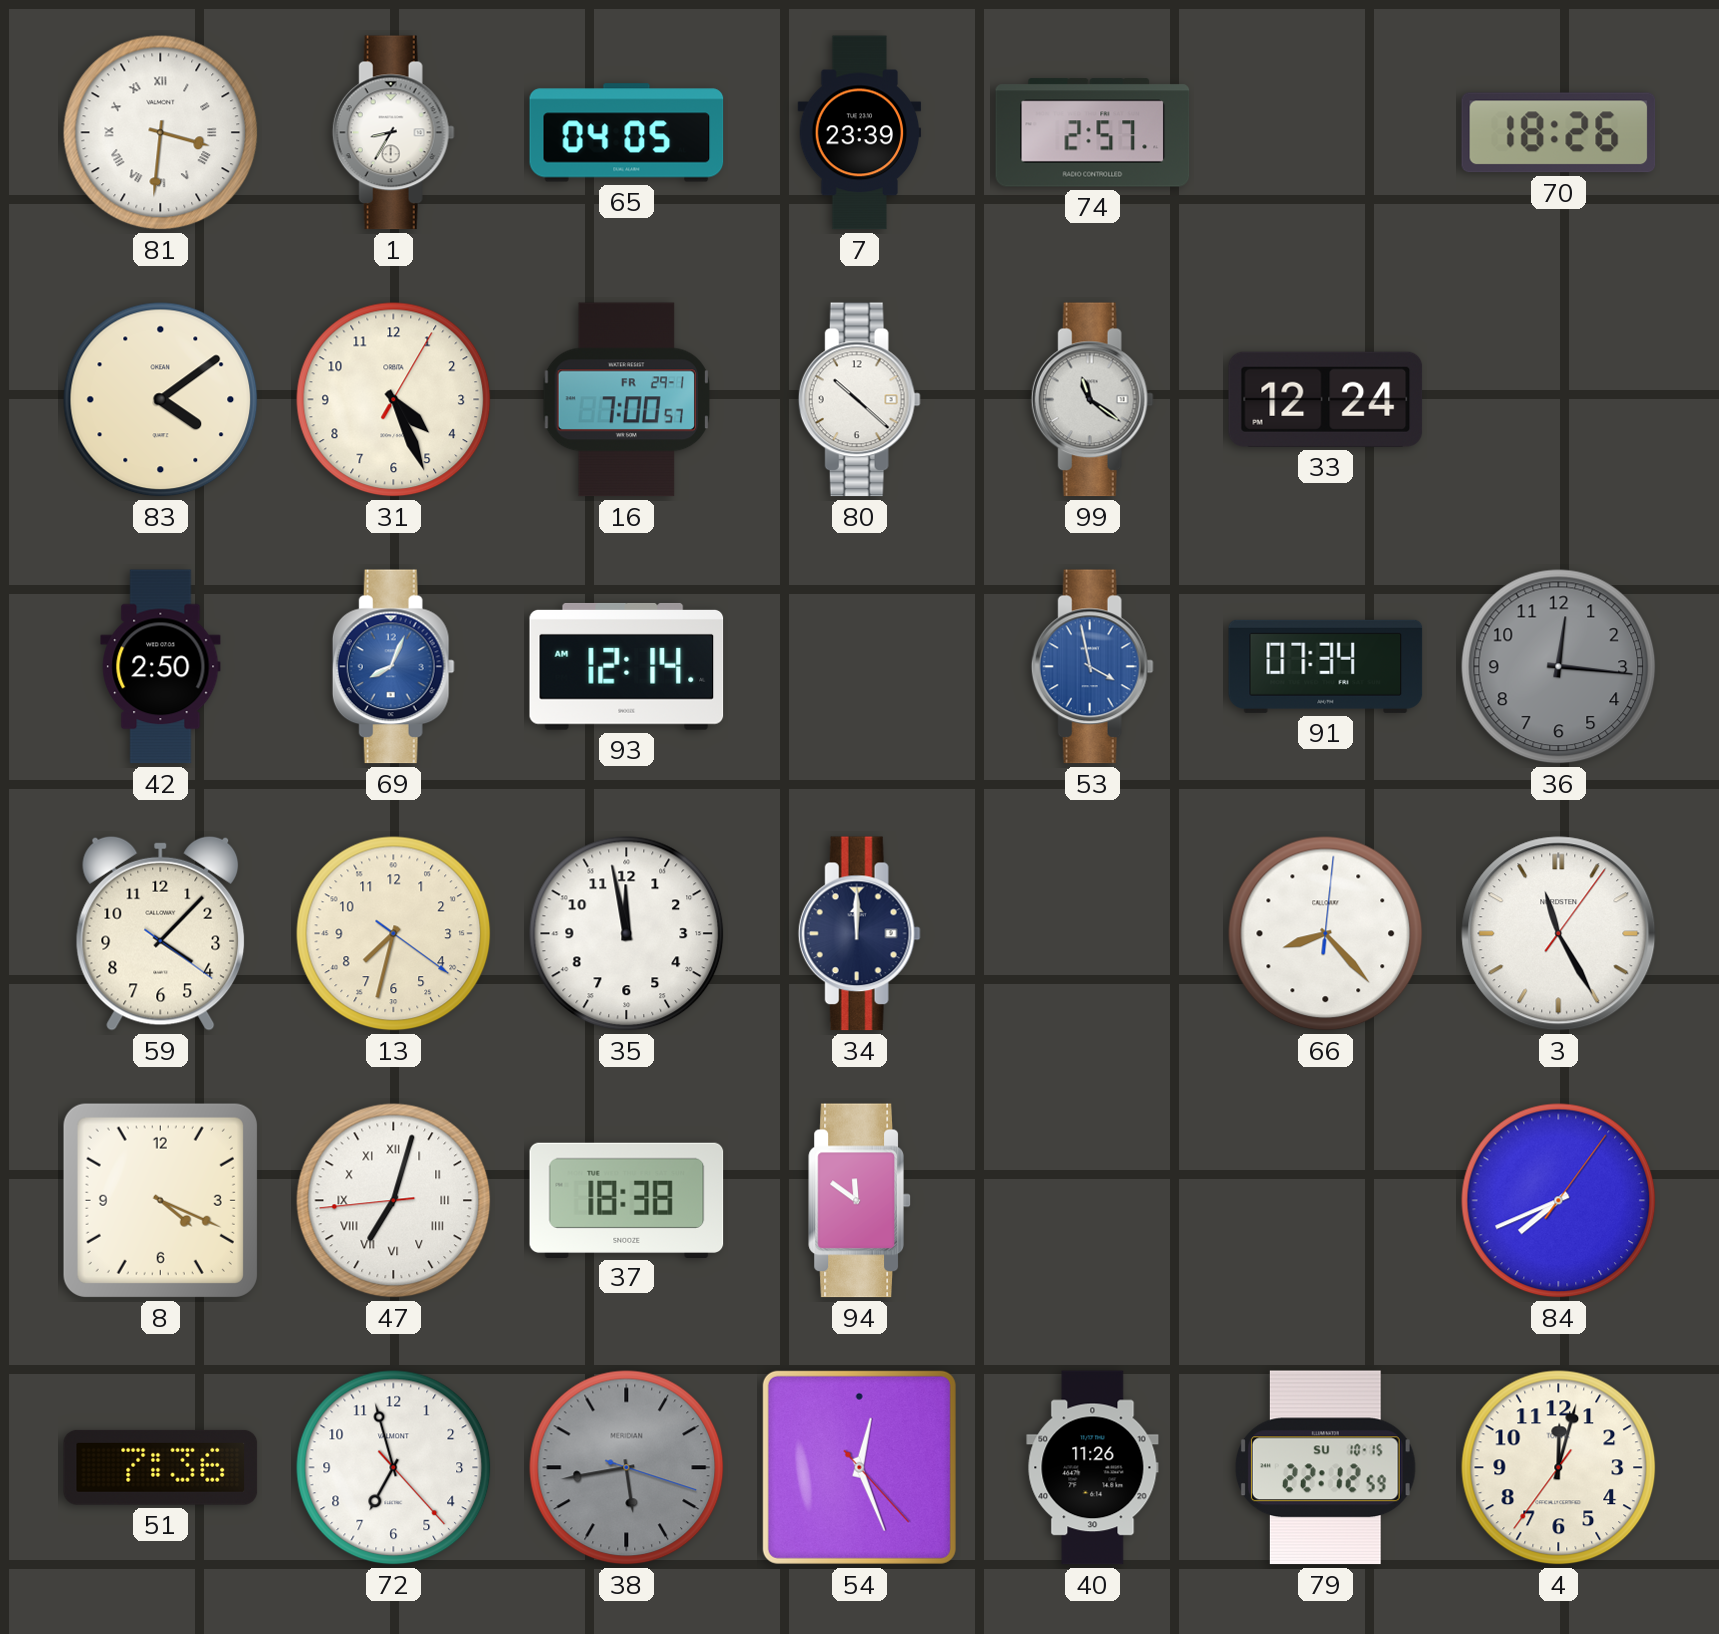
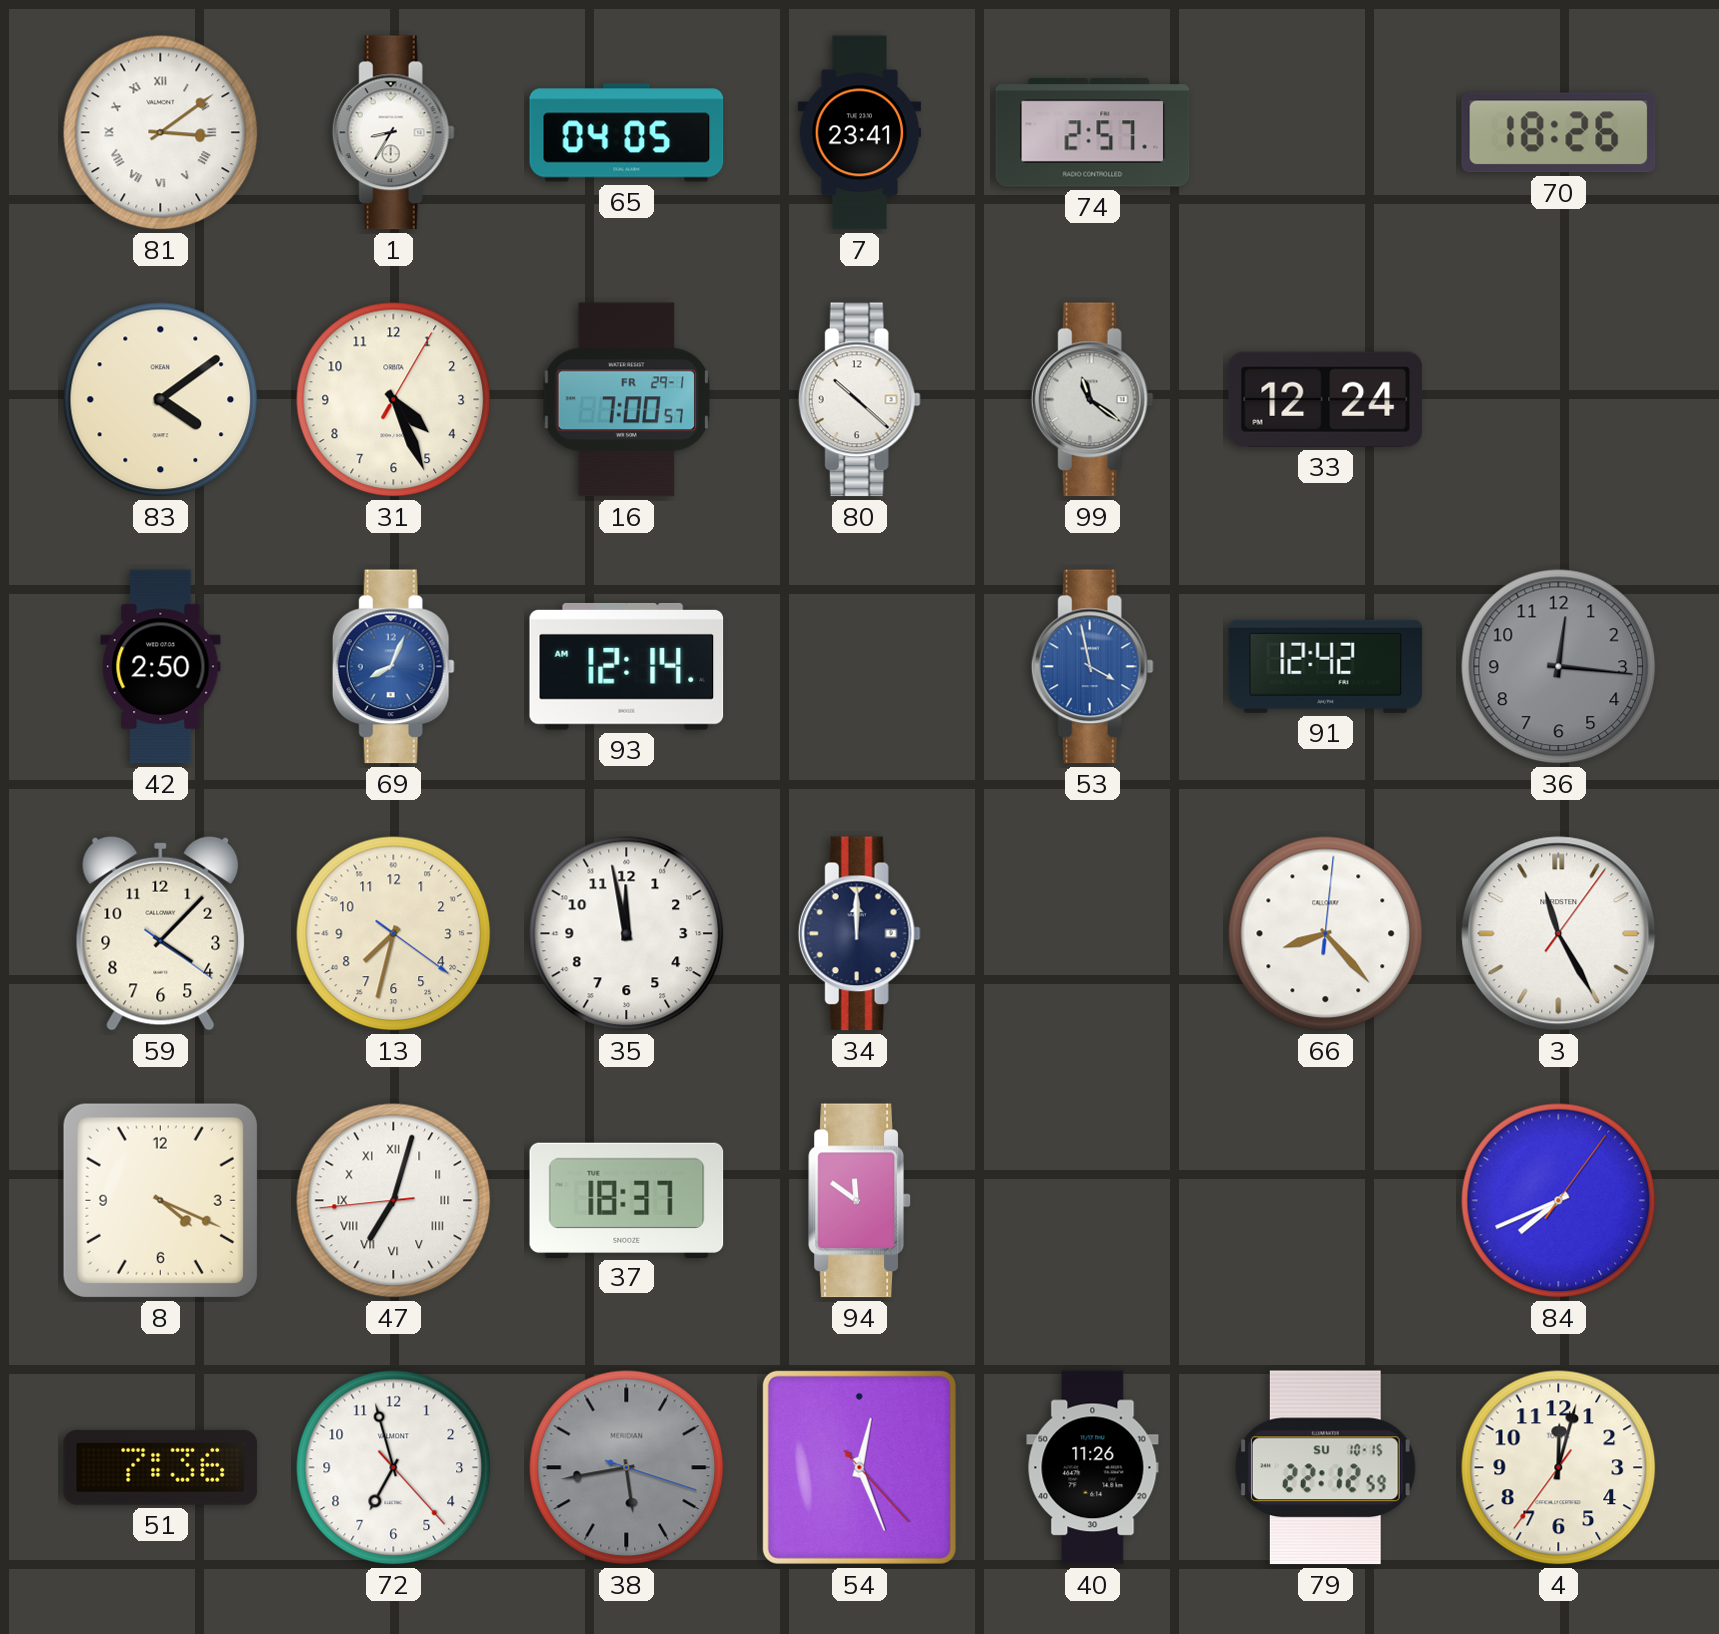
81: 3:31 -> 3:09 (161, 133)
7: 23:39 -> 23:41 (860, 133)
91: 07:34 -> 12:42 (1326, 666)
37: 18:38 -> 18:37 (627, 1200)
